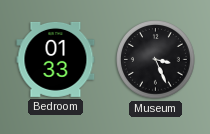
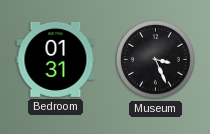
Bedroom: 01:33 -> 01:31 (56, 59)
